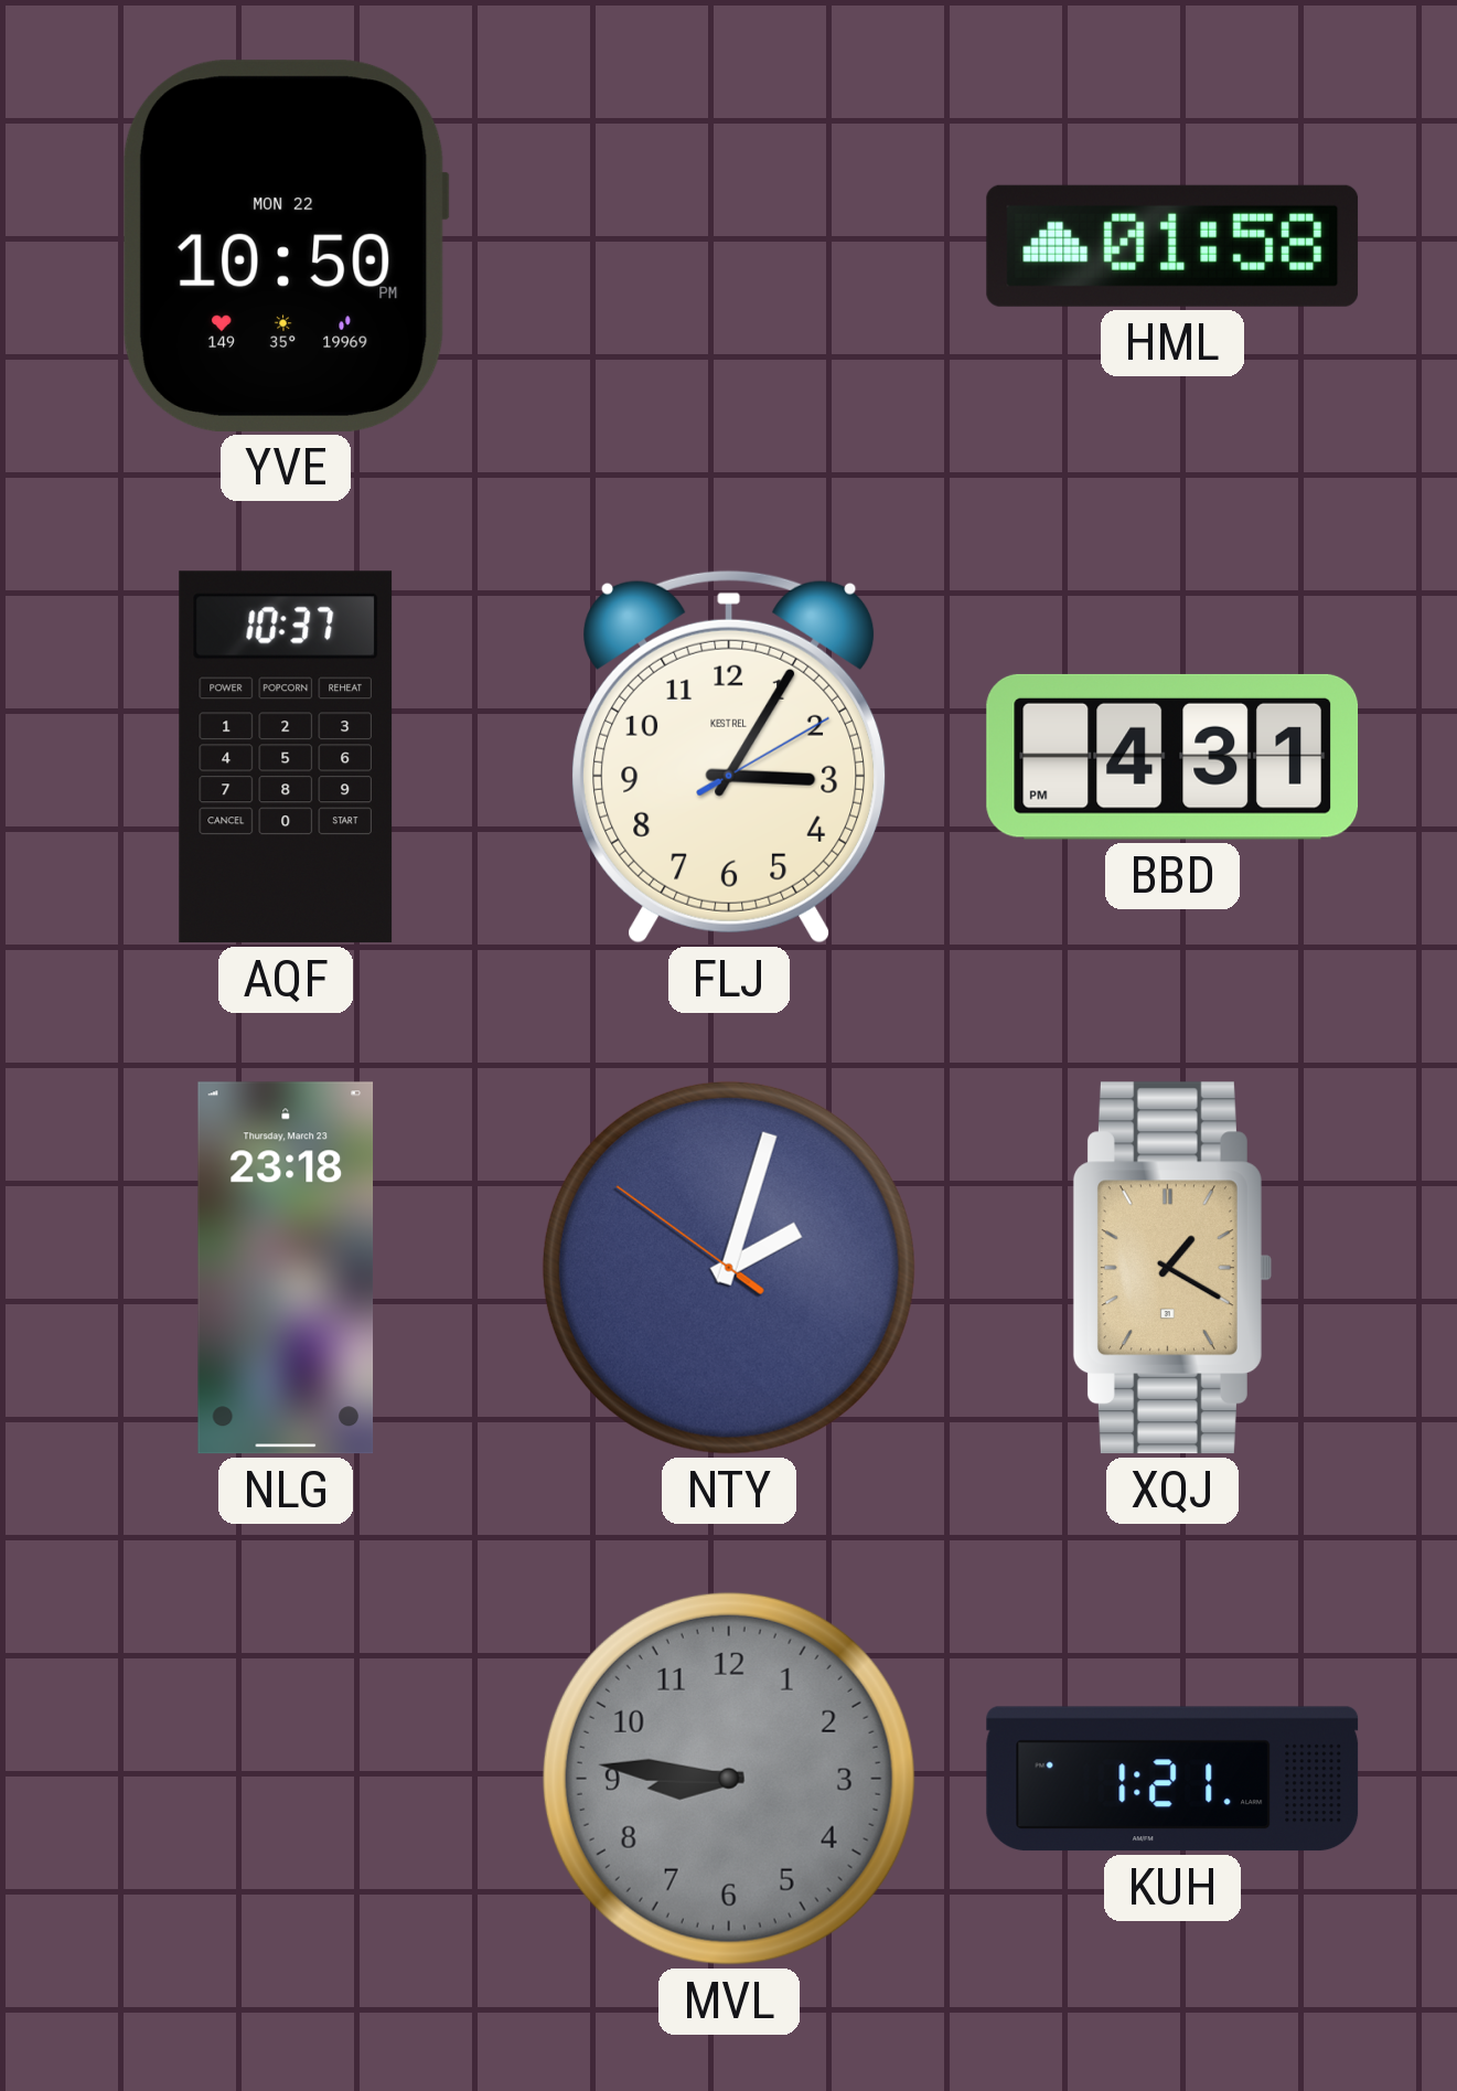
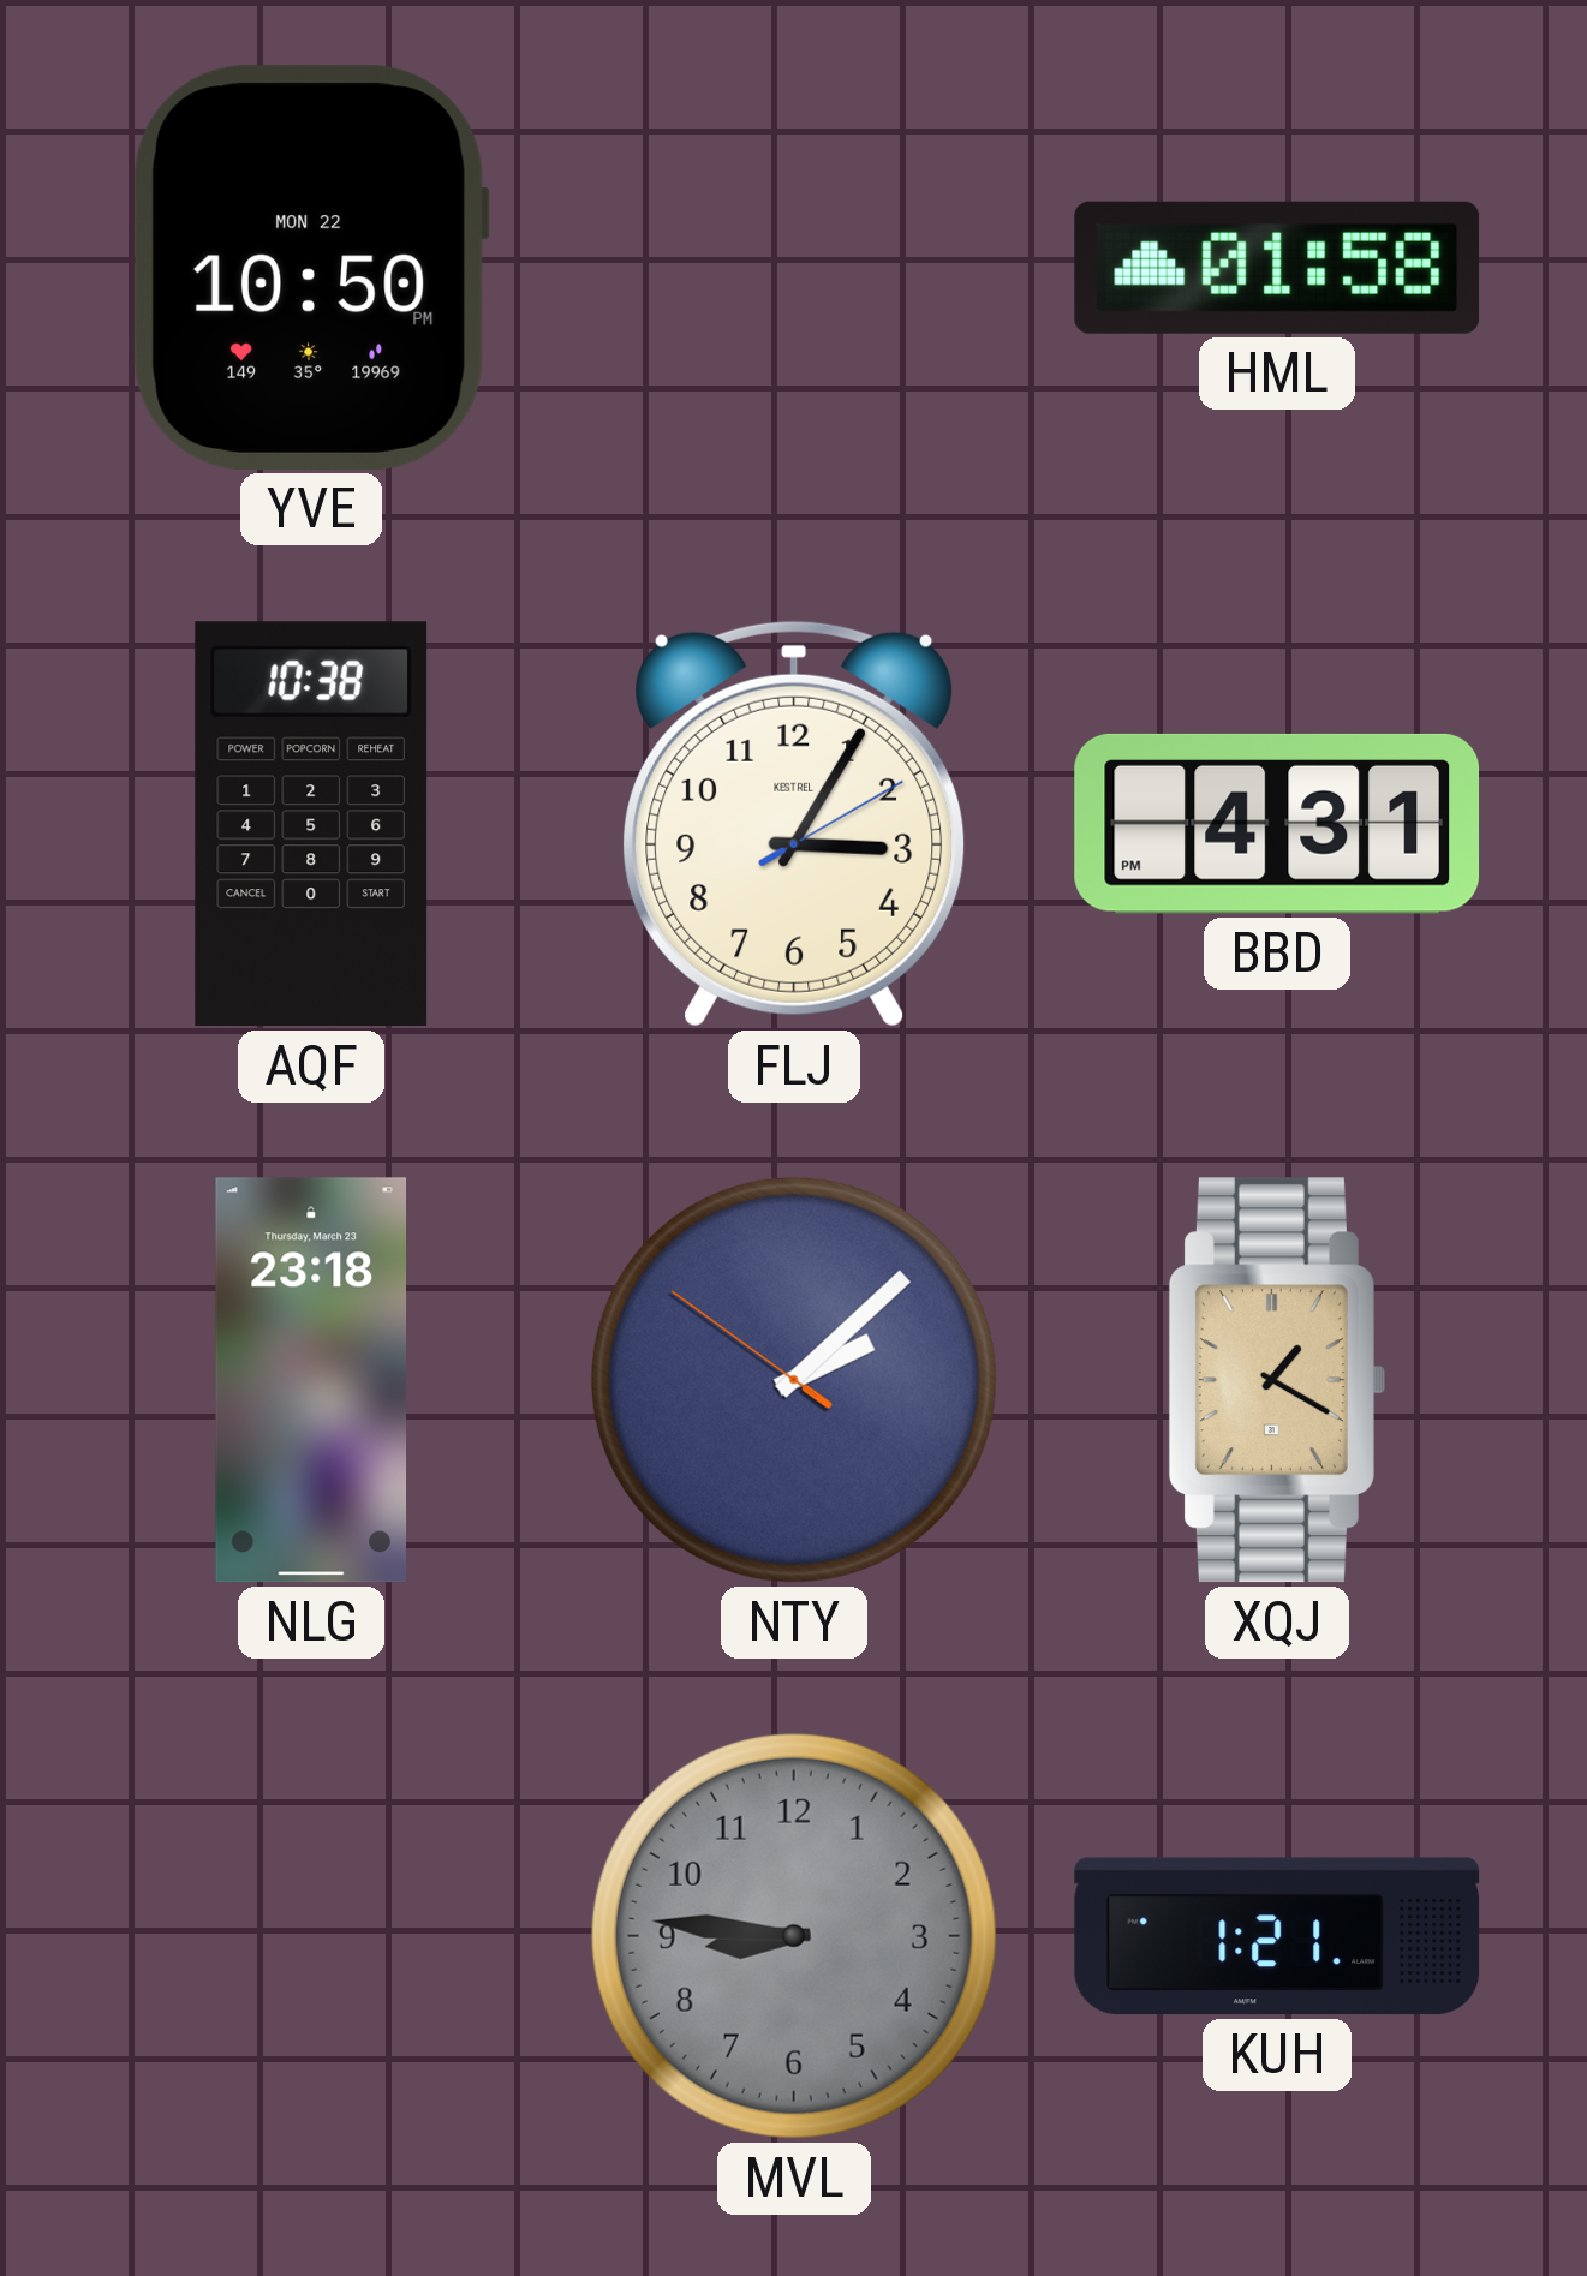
AQF: 10:37 -> 10:38 (311, 824)
NTY: 2:02 -> 2:07 (794, 1380)
